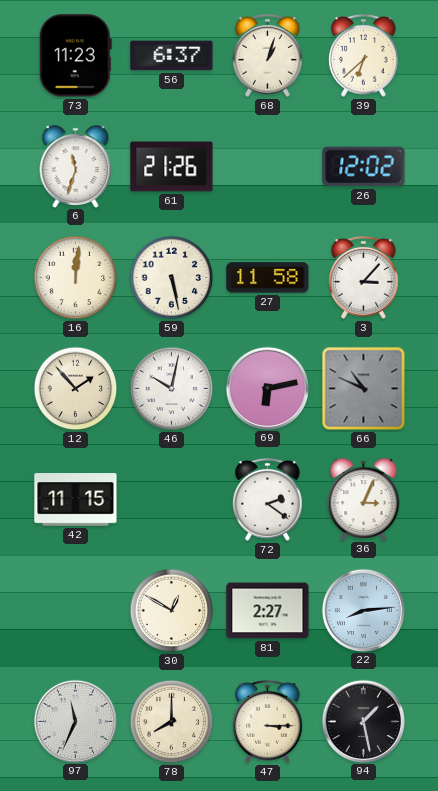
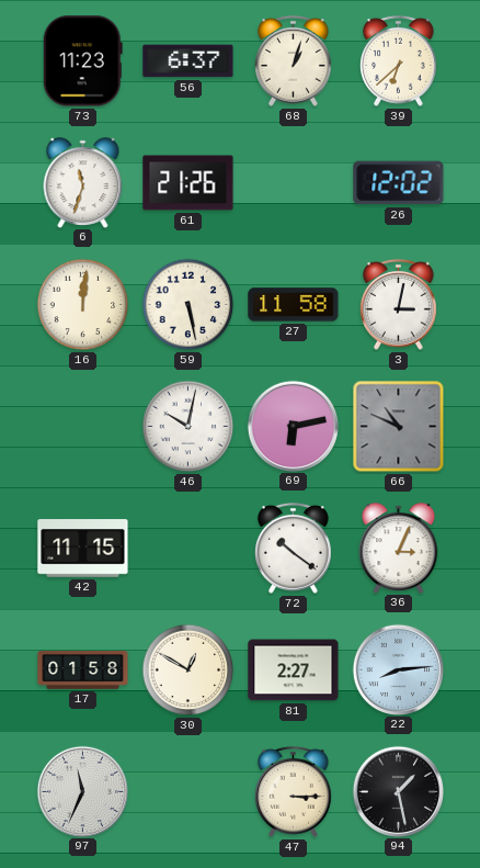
3: 3:07 -> 3:02 (399, 304)
12: 1:53 -> none (76, 389)
72: 2:21 -> 10:21 (294, 548)
17: none -> 01:58 (83, 670)
78: 8:00 -> none (172, 722)
